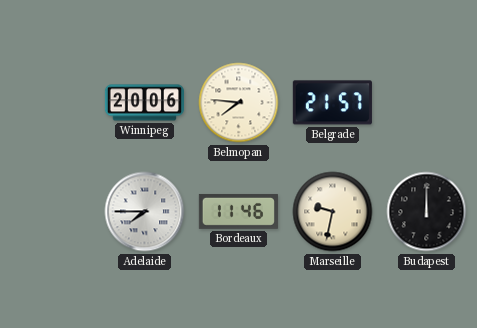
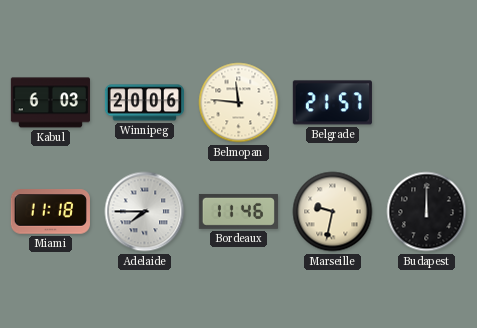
Kabul: none -> 6:03 (50, 103)
Belmopan: 7:46 -> 11:46 (239, 103)
Miami: none -> 11:18 (50, 212)
